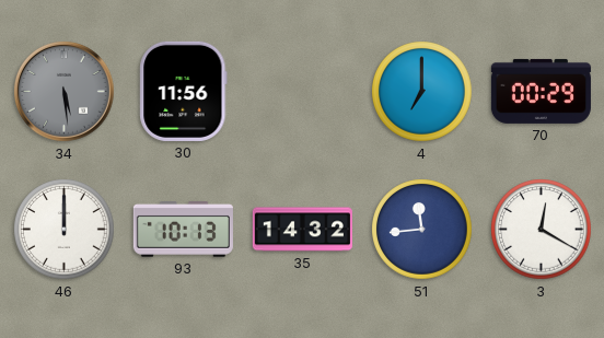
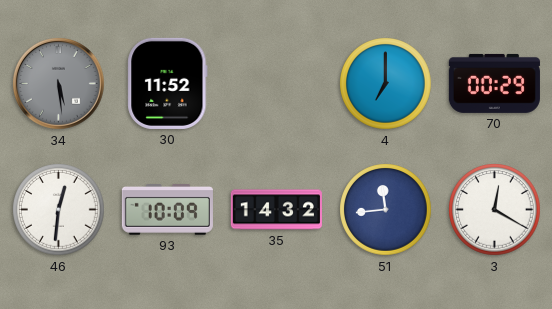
30: 11:56 -> 11:52 (168, 83)
46: 12:00 -> 12:31 (59, 210)
93: 10:13 -> 10:09 (167, 210)
